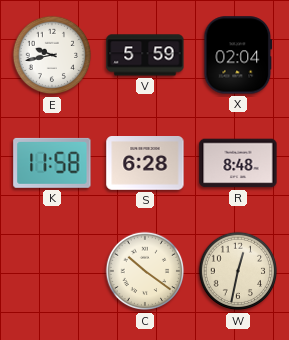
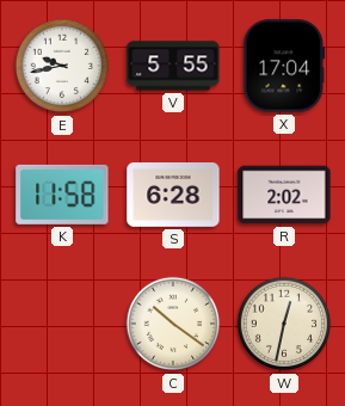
V: 5:59 -> 5:55 (173, 66)
X: 02:04 -> 17:04 (284, 66)
R: 8:48 -> 2:02 (284, 195)
